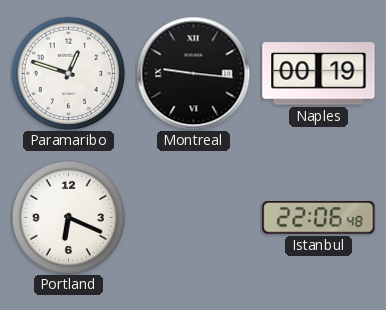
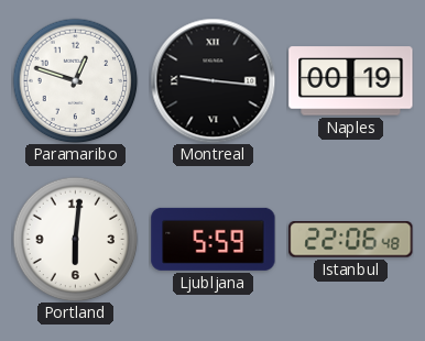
Portland: 6:19 -> 6:01 (75, 239)
Ljubljana: none -> 5:59 (214, 239)
